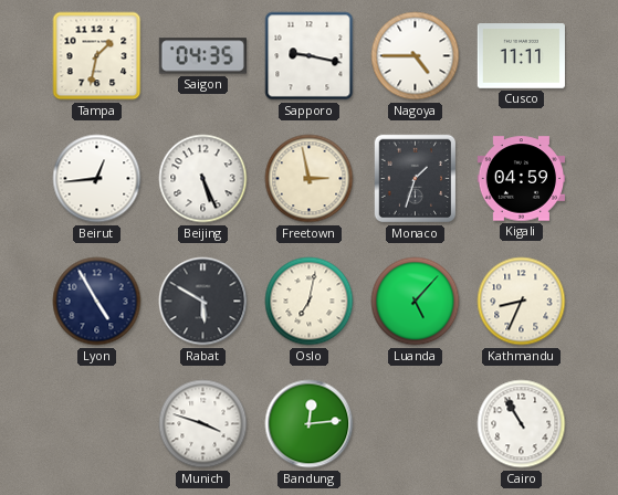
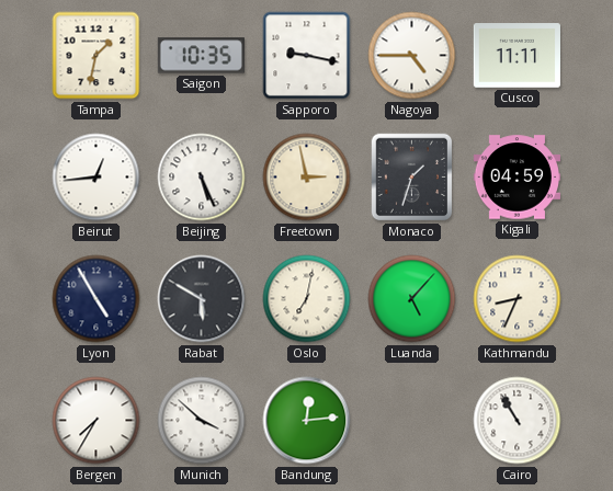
Saigon: 04:35 -> 10:35 (201, 56)
Bergen: none -> 7:35 (97, 421)
Munich: 3:48 -> 3:52 (202, 421)
